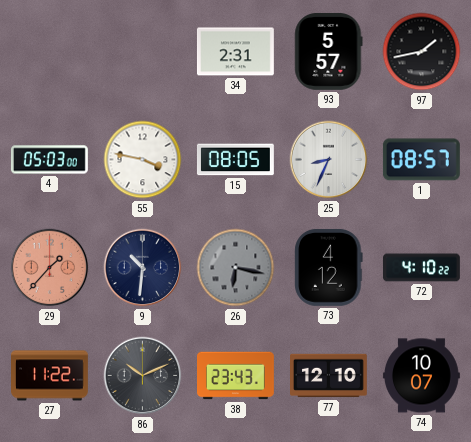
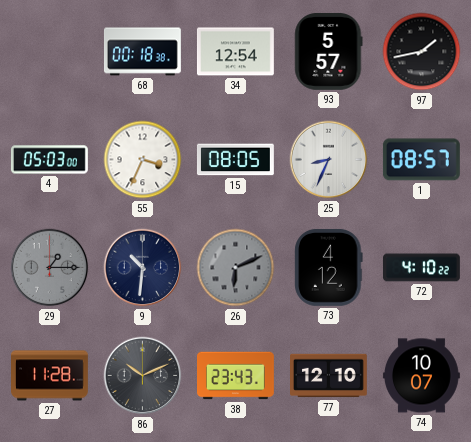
68: none -> 00:18 (142, 52)
34: 2:31 -> 12:54 (235, 52)
55: 3:47 -> 3:34 (143, 160)
29: 1:37 -> 1:15 (50, 268)
29 dial: salmon -> grey (50, 268)
26: 6:17 -> 6:11 (236, 268)
27: 11:22 -> 11:28 (50, 376)
